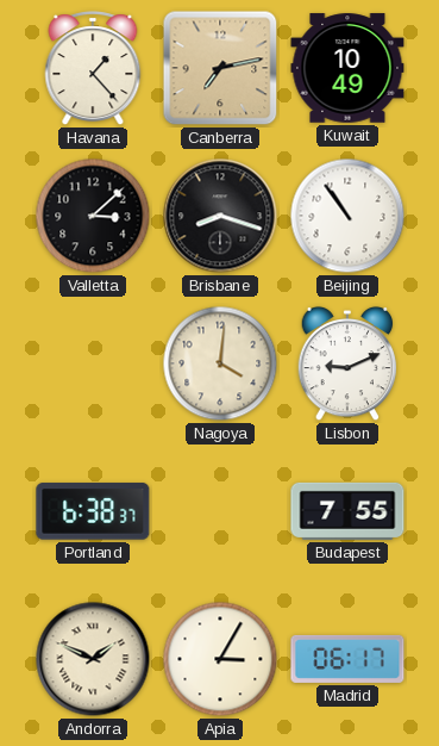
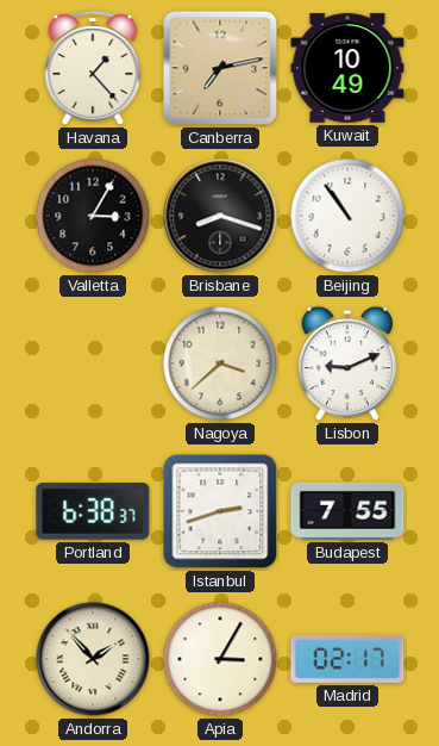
Valletta: 3:08 -> 3:05 (93, 216)
Nagoya: 4:01 -> 3:38 (220, 363)
Istanbul: none -> 2:42 (220, 511)
Andorra: 1:49 -> 1:53 (93, 659)
Madrid: 06:17 -> 02:17 (347, 659)
